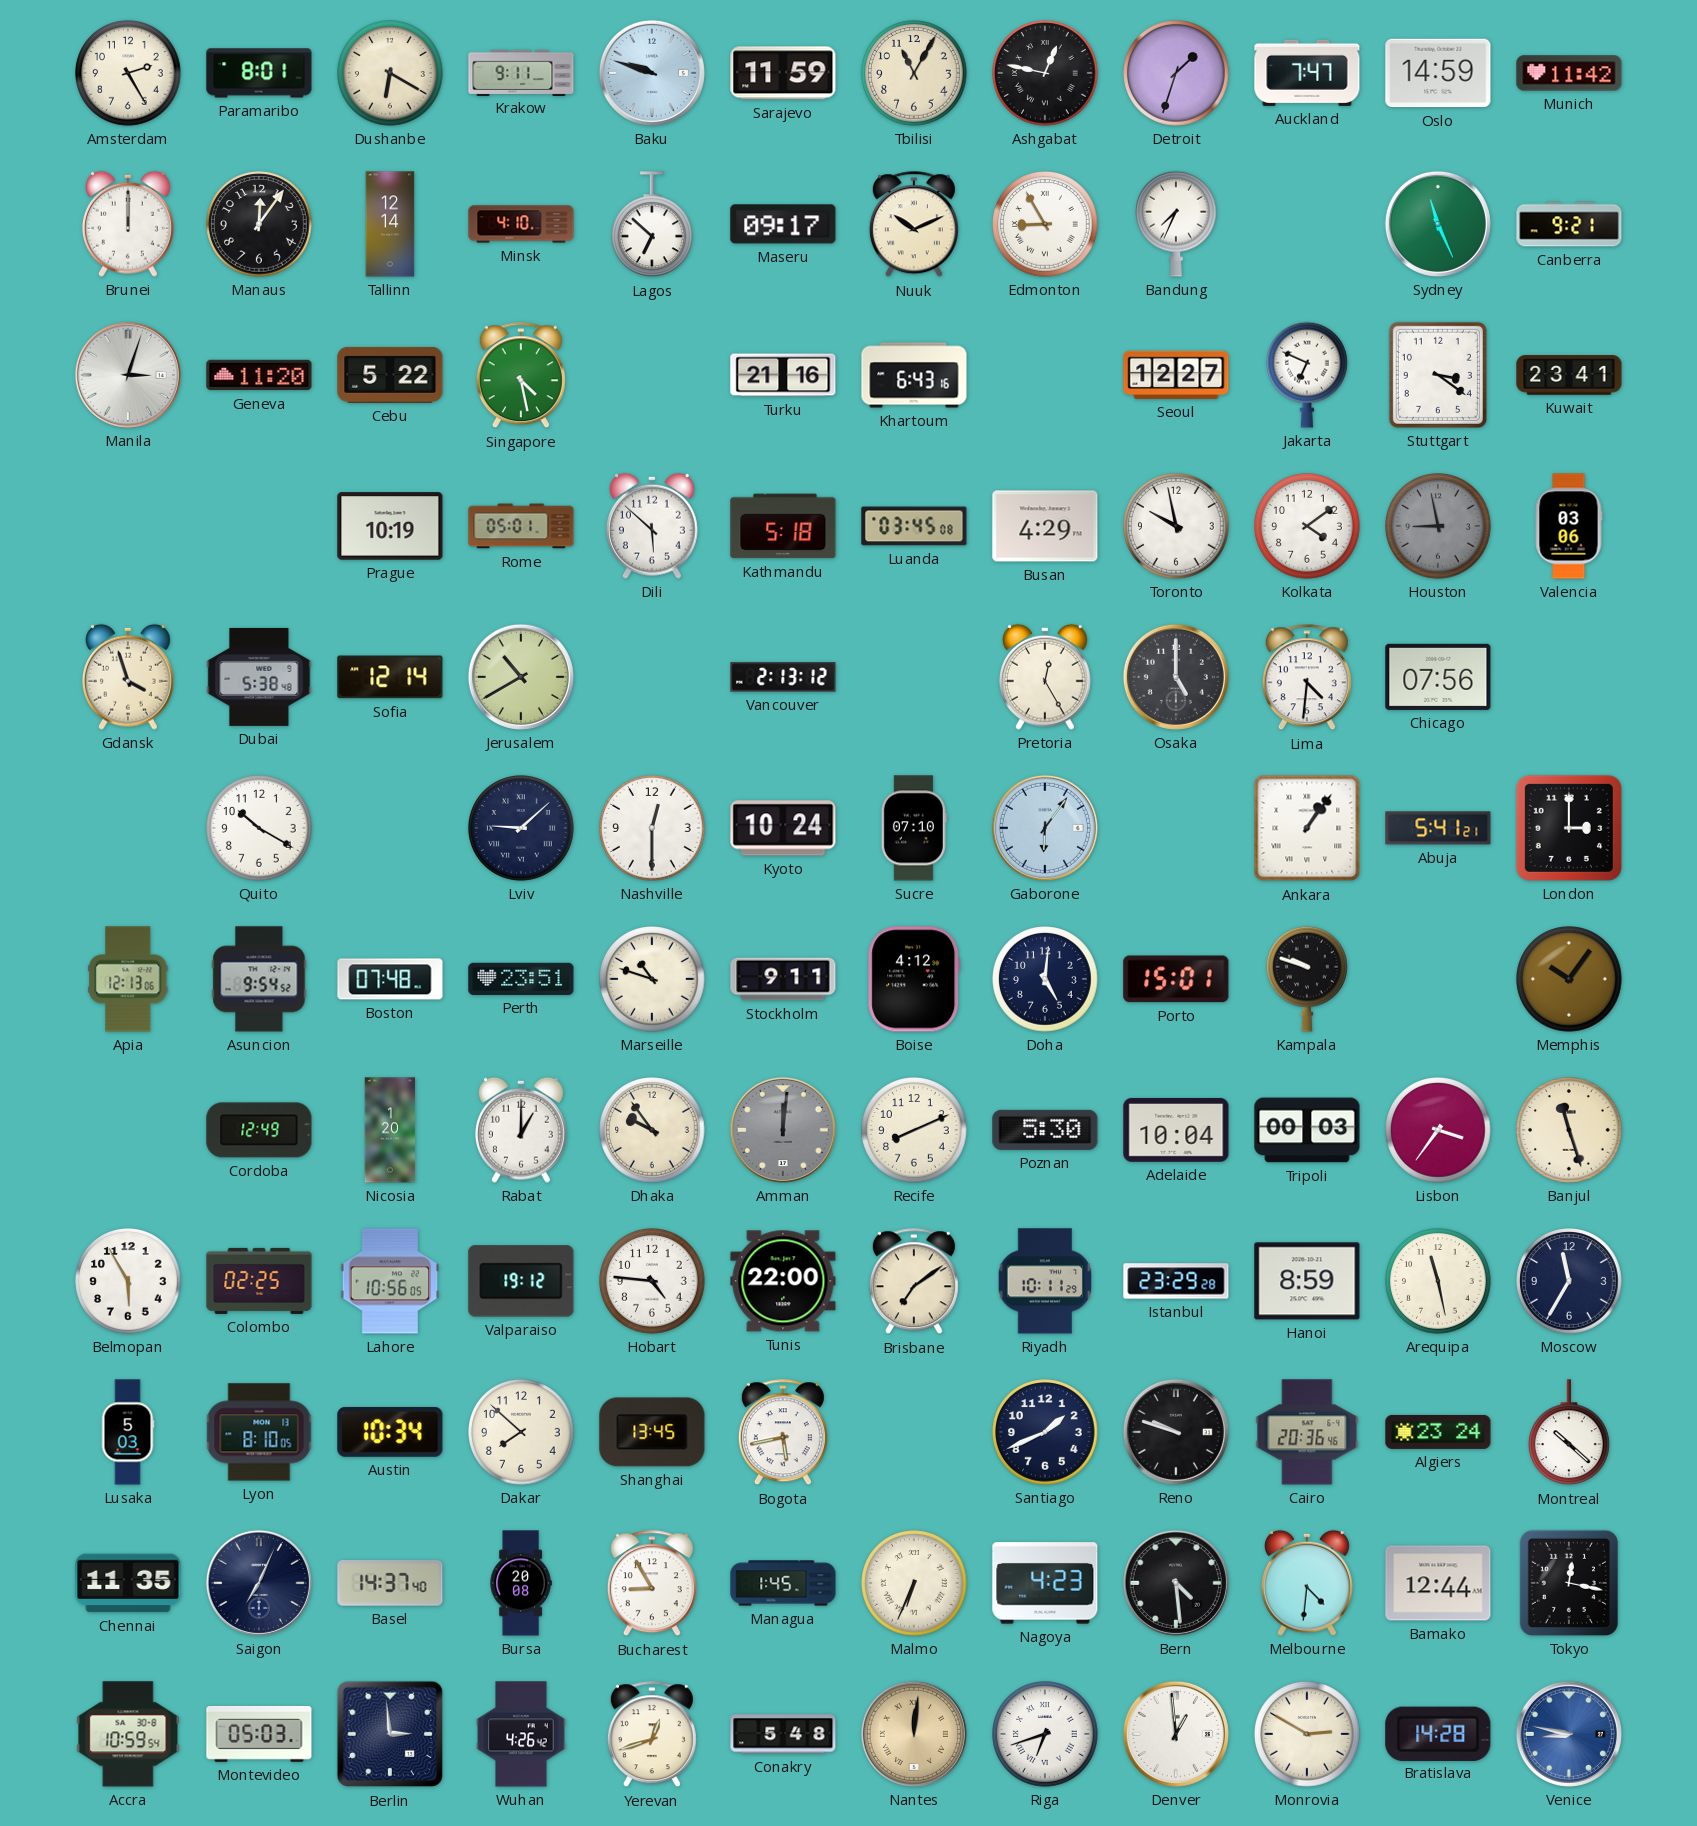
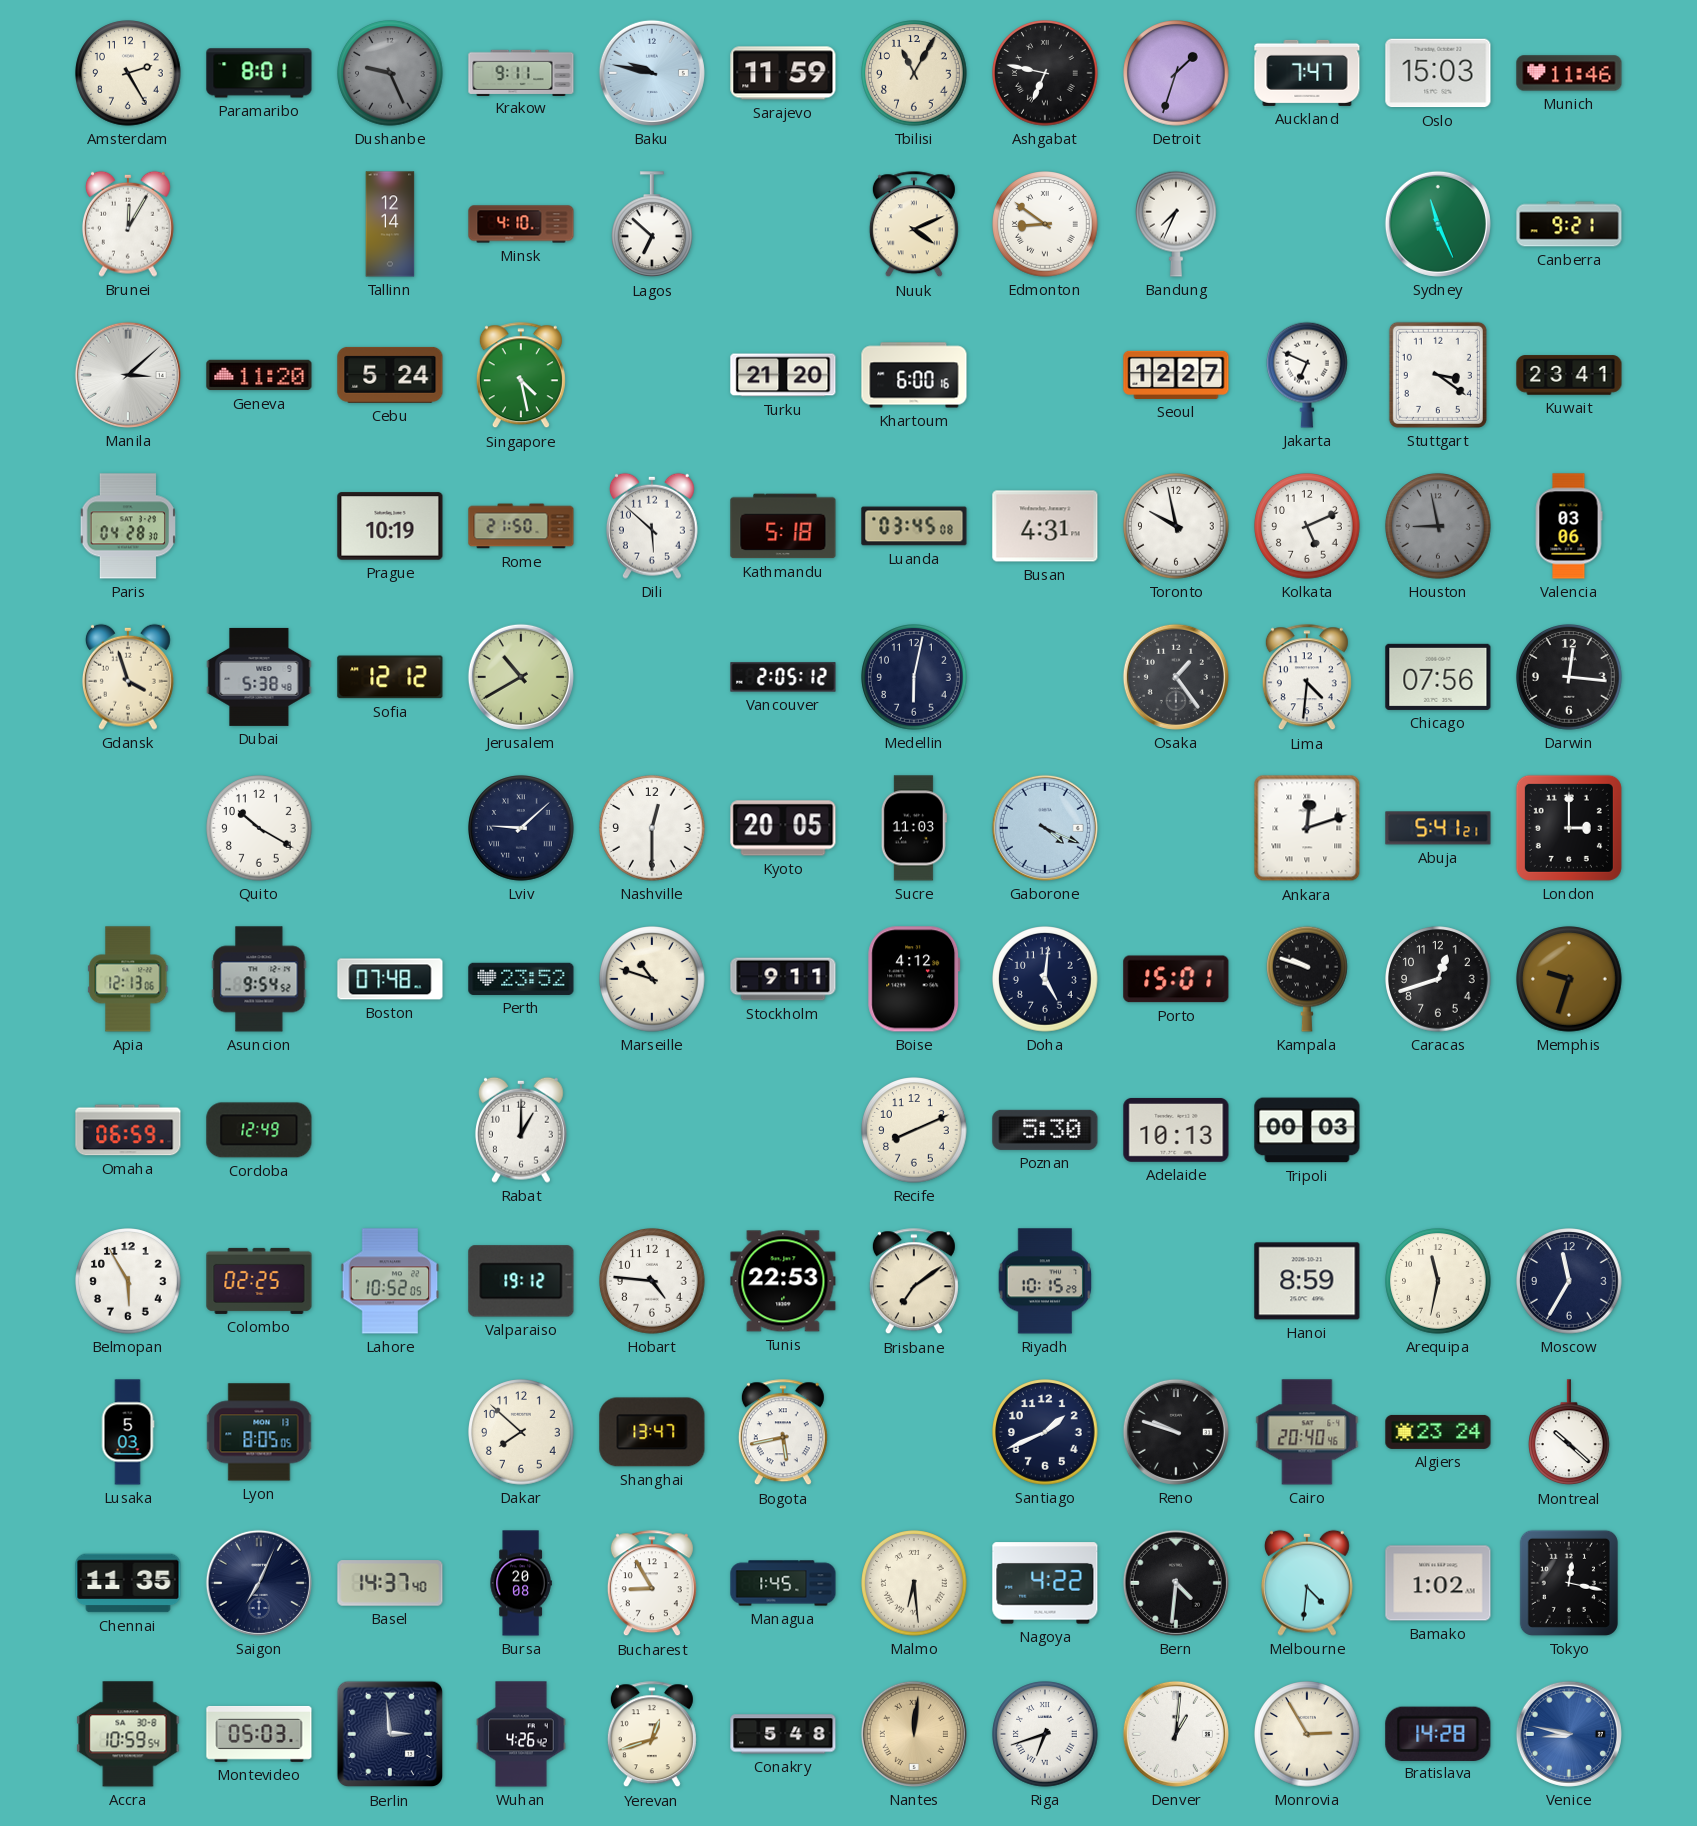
Dushanbe: 6:20 -> 9:26 (390, 73)
Dushanbe dial: cream -> grey (390, 73)
Baku: 9:48 -> 9:47 (652, 73)
Ashgabat: 12:47 -> 6:47 (1045, 73)
Oslo: 14:59 -> 15:03 (1438, 73)
Munich: 11:42 -> 11:46 (1569, 73)
Brunei: 12:00 -> 12:05 (128, 224)
Manaus: 12:06 -> none (259, 224)
Maseru: 09:17 -> none (783, 224)
Nuuk: 10:11 -> 4:11 (914, 225)
Edmonton: 8:55 -> 8:51 (1045, 224)
Manila: 3:03 -> 3:08 (128, 375)
Cebu: 5:22 -> 5:24 (390, 375)
Turku: 21:16 -> 21:20 (783, 375)
Khartoum: 6:43 -> 6:00 (914, 375)
Paris: none -> 04:28 (128, 526)
Rome: 05:01 -> 21:50 (521, 526)
Busan: 4:29 -> 4:31 (1045, 526)
Kolkata: 4:09 -> 5:11 (1307, 526)
Sofia: 12:14 -> 12:12 (390, 677)
Vancouver: 2:13 -> 2:05 (783, 677)
Medellin: none -> 6:02 (914, 677)
Pretoria: 12:25 -> none (1045, 677)
Osaka: 5:00 -> 1:24 (1176, 677)
Darwin: none -> 12:16 (1569, 677)
Kyoto: 10:24 -> 20:05 (783, 828)
Sucre: 07:10 -> 11:03 (914, 828)
Gaborone: 6:06 -> 4:19 (1045, 828)
Ankara: 1:06 -> 12:12 (1307, 828)
Perth: 23:51 -> 23:52 (521, 979)
Caracas: none -> 12:42 (1438, 979)
Memphis: 10:06 -> 9:33 (1569, 979)
Omaha: none -> 06:59 (128, 1130)
Nicosia: 1:20 -> none (390, 1130)
Dhaka: 9:54 -> none (652, 1130)
Amman: 12:01 -> none (783, 1130)
Adelaide: 10:04 -> 10:13 (1176, 1130)
Lisbon: 3:36 -> none (1438, 1130)
Banjul: 11:27 -> none (1569, 1130)
Lahore: 10:56 -> 10:52 (390, 1281)
Tunis: 22:00 -> 22:53 (783, 1281)
Riyadh: 10:11 -> 10:15 (1045, 1281)
Istanbul: 23:29 -> none (1176, 1281)
Arequipa: 11:28 -> 11:32 (1438, 1281)
Lyon: 8:10 -> 8:05 (259, 1432)
Austin: 10:34 -> none (390, 1432)
Shanghai: 13:45 -> 13:47 (652, 1432)
Cairo: 20:36 -> 20:40 (1307, 1432)
Malmo: 6:34 -> 6:29 (914, 1583)
Nagoya: 4:23 -> 4:22 (1045, 1583)
Bern: 4:29 -> 4:31 (1176, 1583)
Bamako: 12:44 -> 1:02 (1438, 1583)
Denver: 12:59 -> 1:01 (1176, 1734)
Monrovia: 2:50 -> 2:55 (1307, 1734)
